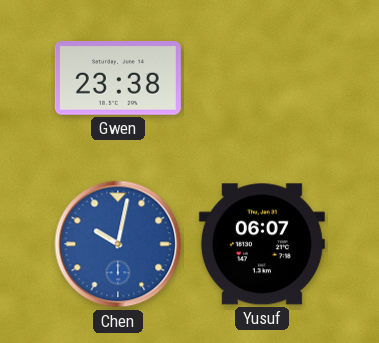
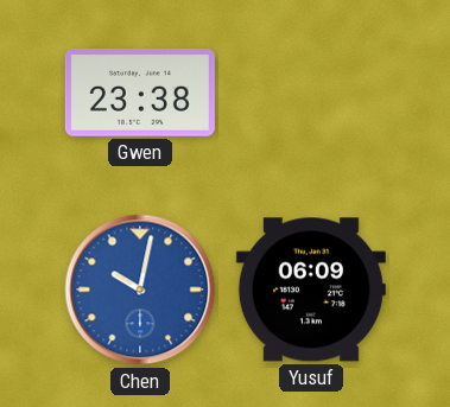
Yusuf: 06:07 -> 06:09 (311, 290)
